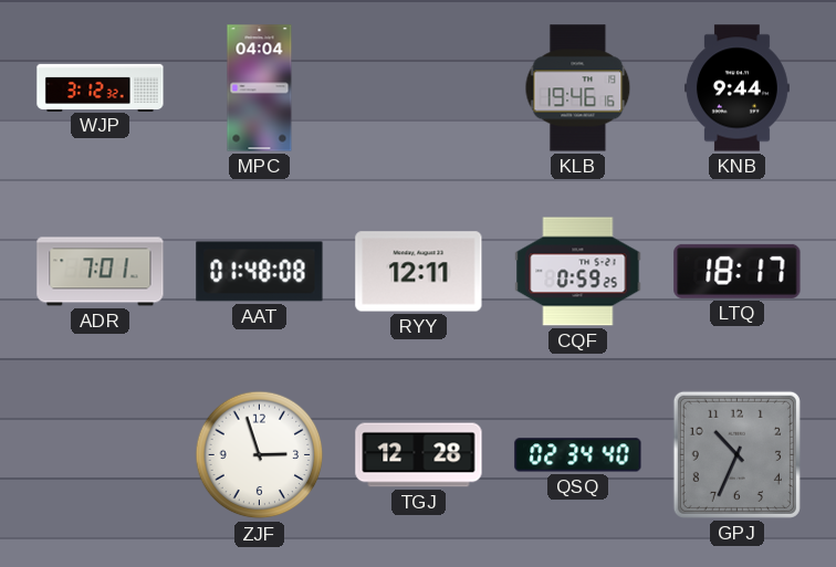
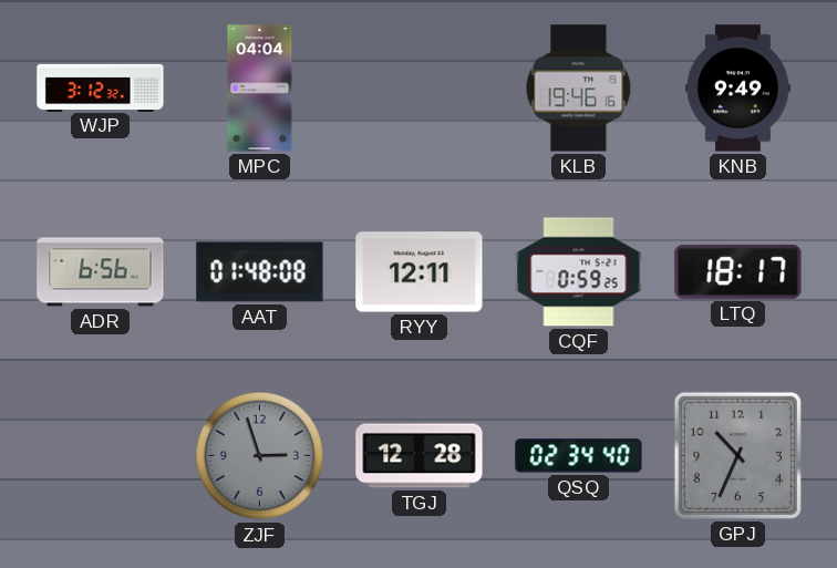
KNB: 9:44 -> 9:49 (737, 89)
ADR: 7:01 -> 6:56 (101, 272)
ZJF dial: white -> grey (260, 456)
